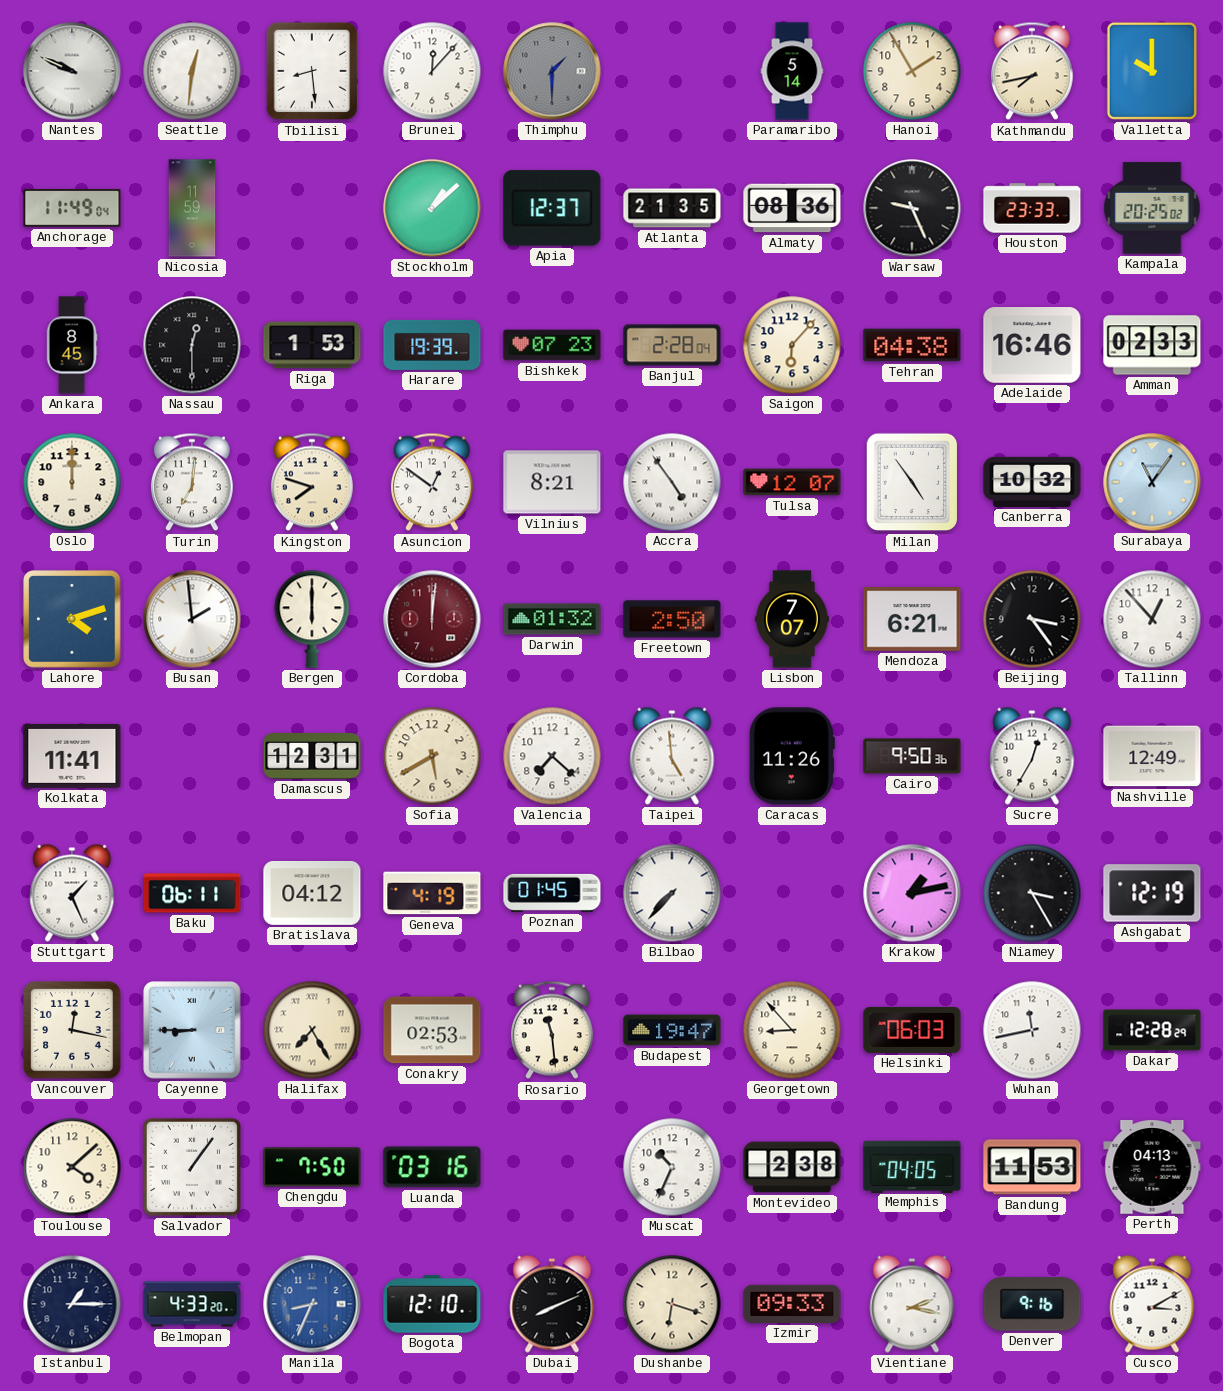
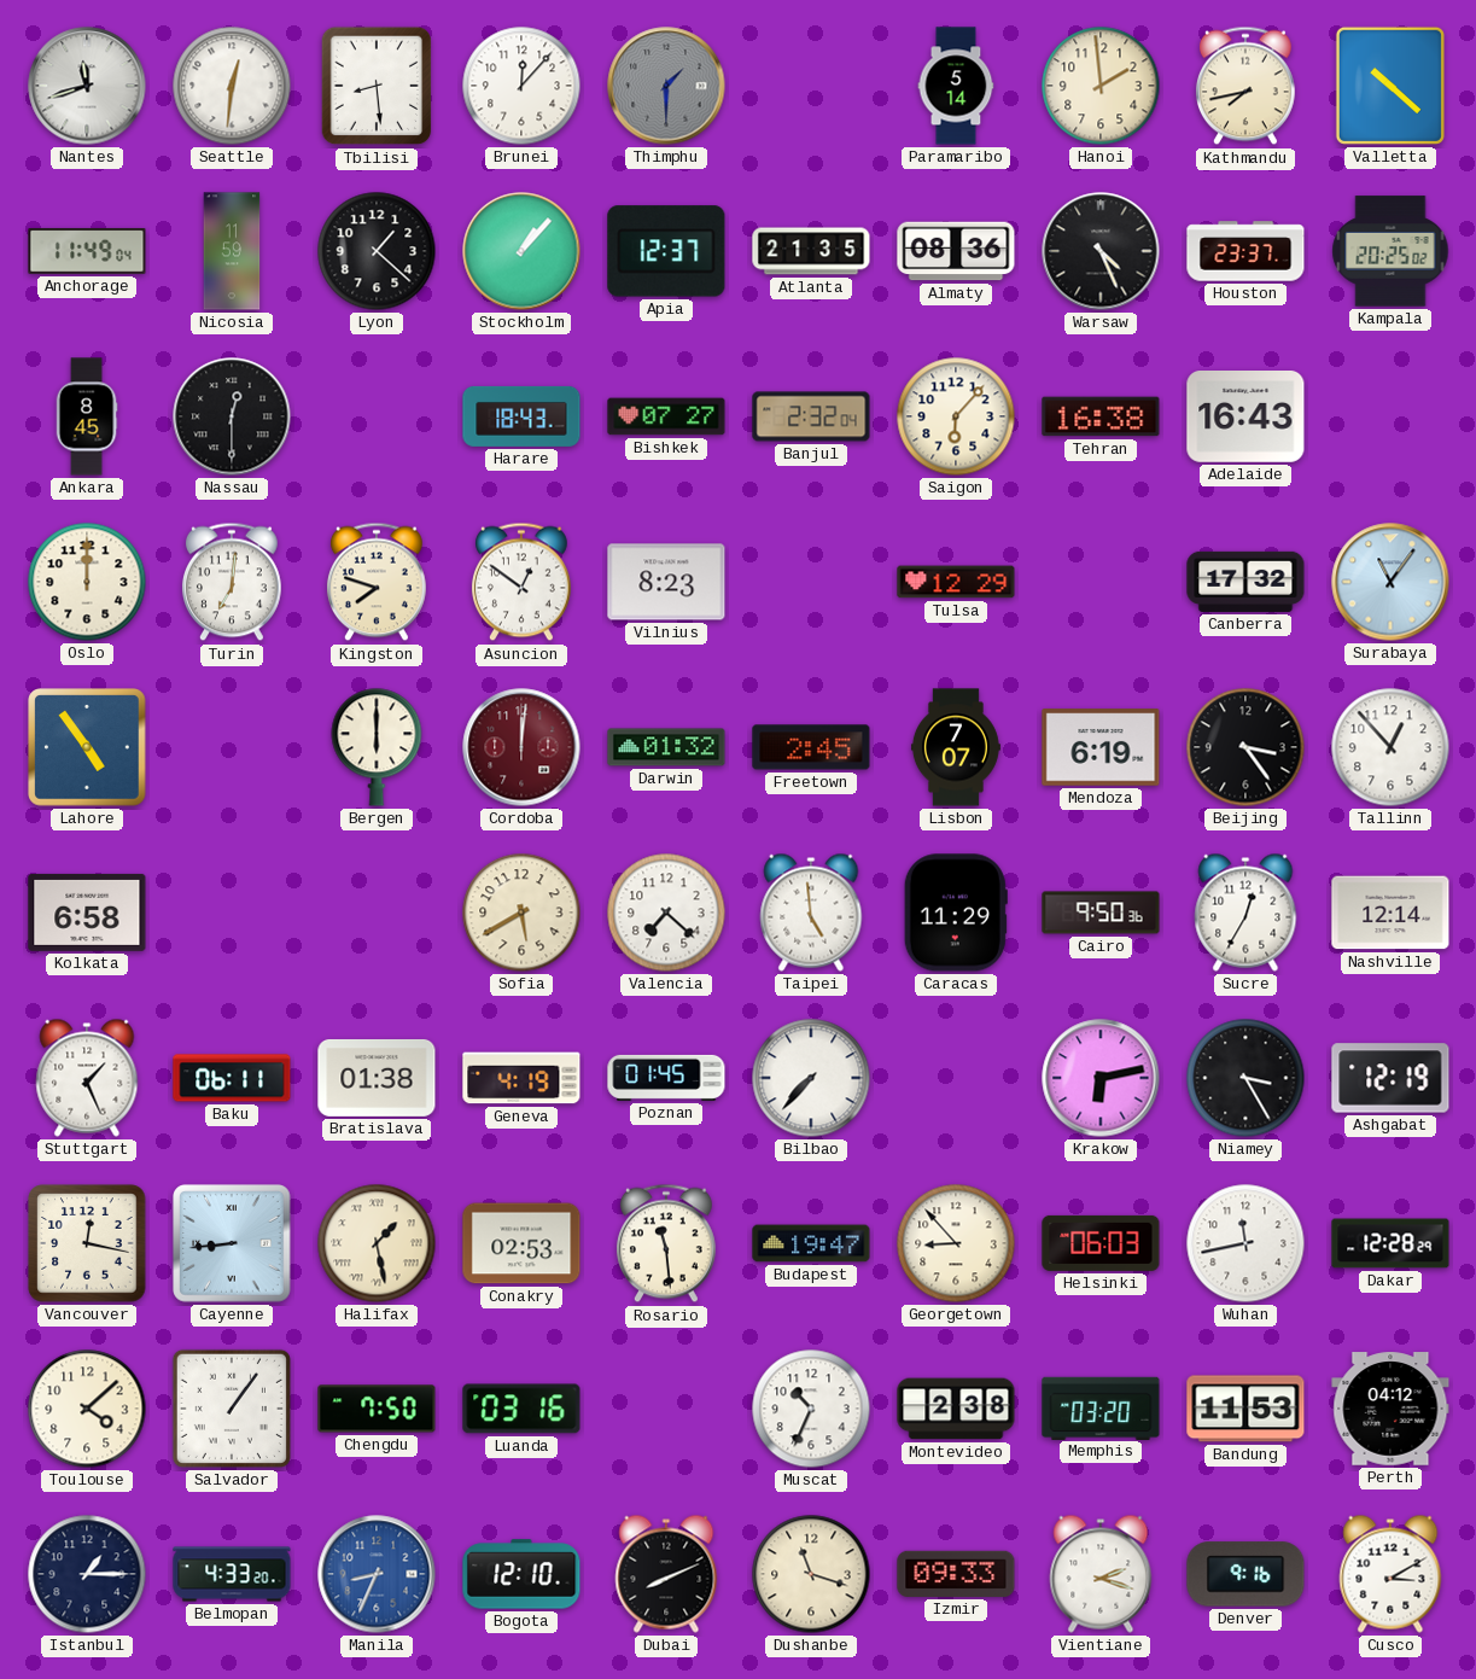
Nantes: 9:49 -> 11:42 (87, 86)
Hanoi: 1:55 -> 1:59 (1101, 86)
Valletta: 10:00 -> 10:22 (1390, 86)
Lyon: none -> 1:22 (377, 251)
Stockholm: 1:08 -> 1:07 (521, 251)
Warsaw: 9:26 -> 4:26 (1101, 251)
Houston: 23:33 -> 23:37 (1245, 251)
Riga: 1:53 -> none (312, 345)
Harare: 19:39 -> 18:43 (521, 416)
Bishkek: 07:23 -> 07:27 (666, 416)
Banjul: 2:28 -> 2:32 (811, 416)
Tehran: 04:38 -> 16:38 (1101, 416)
Adelaide: 16:46 -> 16:43 (1245, 418)
Amman: 02:33 -> none (1152, 345)
Vilnius: 8:21 -> 8:23 (666, 582)
Accra: 4:54 -> none (672, 482)
Tulsa: 12:07 -> 12:29 (956, 582)
Milan: 4:54 -> none (912, 482)
Canberra: 10:32 -> 17:32 (1245, 582)
Lahore: 4:12 -> 4:54 (87, 747)
Busan: 1:59 -> none (192, 619)
Freetown: 2:50 -> 2:45 (811, 747)
Mendoza: 6:21 -> 6:19 (1101, 747)
Kolkata: 11:41 -> 6:58 (87, 913)
Damascus: 12:31 -> none (312, 757)
Caracas: 11:26 -> 11:29 (956, 913)
Nashville: 12:49 -> 12:14 (1390, 913)
Bratislava: 04:12 -> 01:38 (377, 1078)
Krakow: 1:13 -> 6:13 (1101, 1078)
Cayenne: 8:45 -> 8:44 (232, 1243)
Halifax: 7:25 -> 1:28 (377, 1243)
Memphis: 04:05 -> 03:20 (1101, 1407)
Perth: 04:13 -> 04:12 (1390, 1409)
Dushanbe: 6:18 -> 11:18 (811, 1574)
Vientiane: 2:17 -> 2:18 (1101, 1574)
